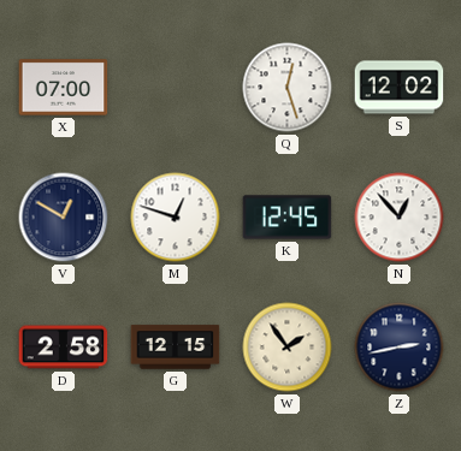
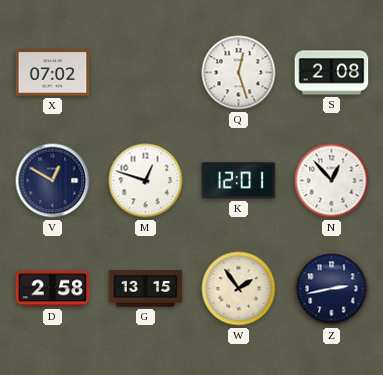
X: 07:00 -> 07:02 (53, 73)
S: 12:02 -> 2:08 (332, 73)
K: 12:45 -> 12:01 (239, 181)
G: 12:15 -> 13:15 (146, 289)
